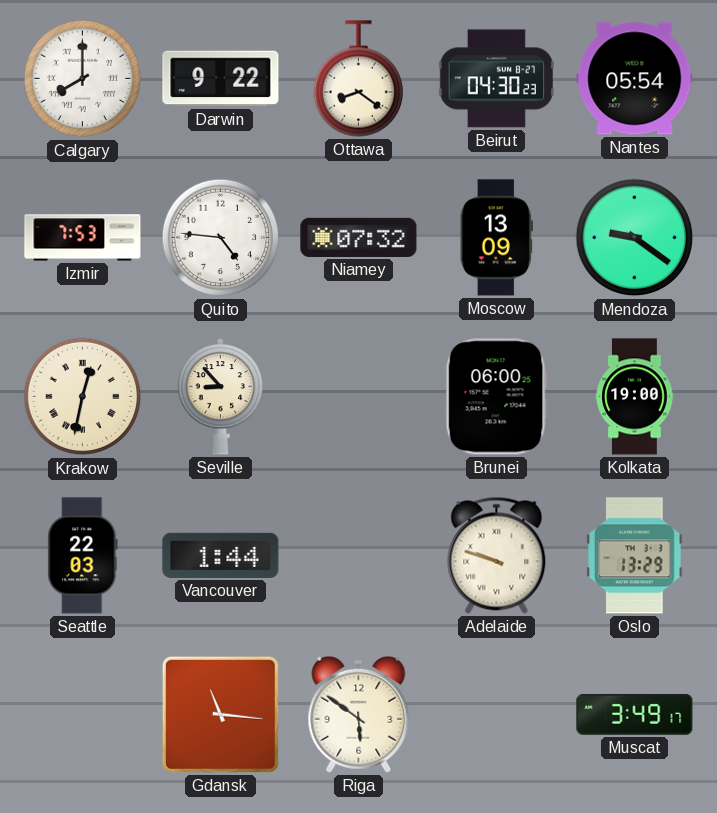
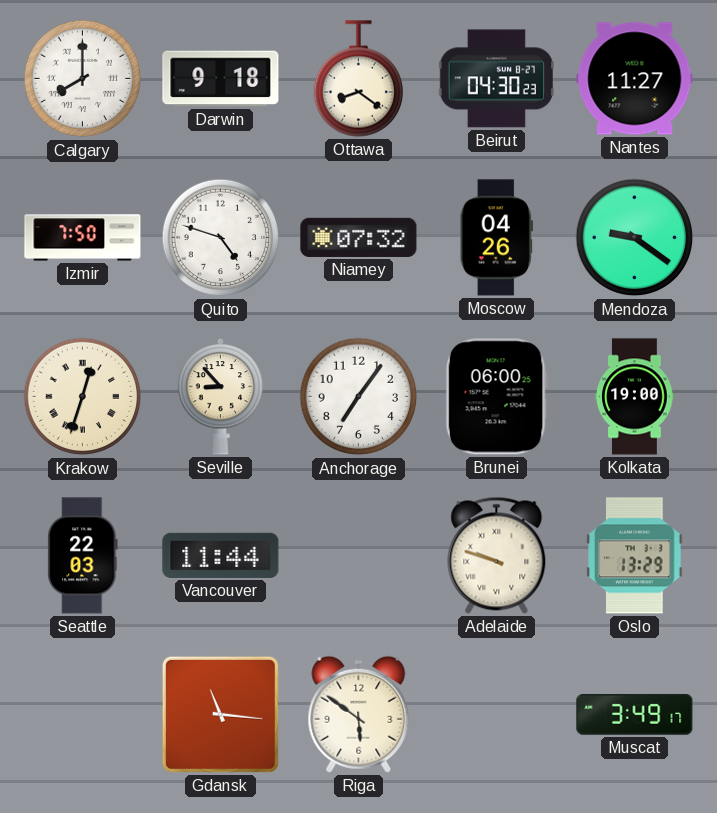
Darwin: 9:22 -> 9:18 (221, 79)
Nantes: 05:54 -> 11:27 (635, 79)
Izmir: 7:53 -> 7:50 (83, 238)
Quito: 4:46 -> 4:48 (221, 238)
Moscow: 13:09 -> 04:26 (496, 238)
Krakow: 12:32 -> 12:33 (83, 397)
Anchorage: none -> 7:06 (359, 397)
Vancouver: 1:44 -> 11:44 (221, 555)
